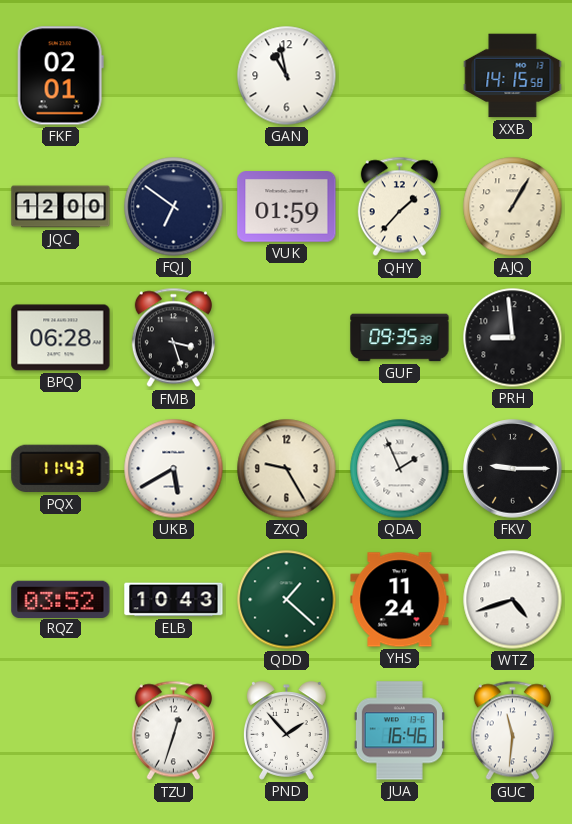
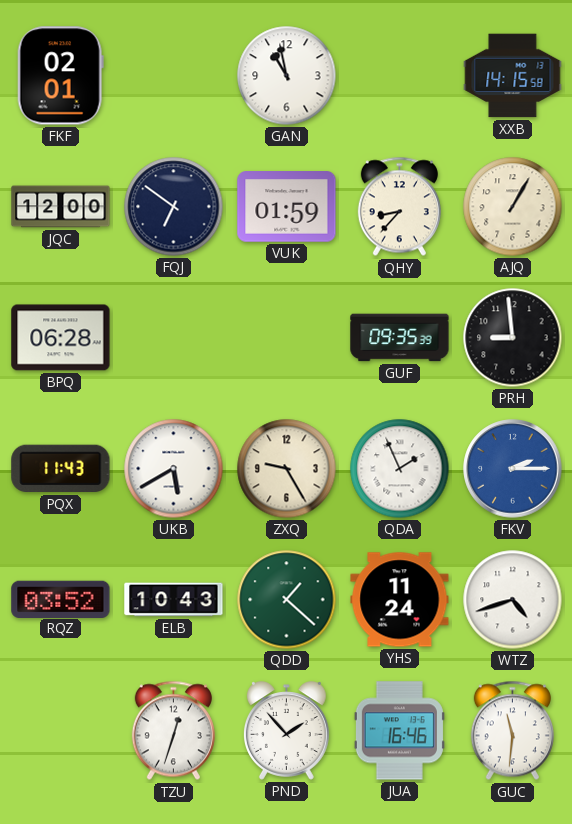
QHY: 1:37 -> 8:37 (399, 207)
FMB: 3:27 -> none (173, 338)
FKV: 9:15 -> 2:15 (513, 469)
FKV dial: black -> blue (513, 469)
